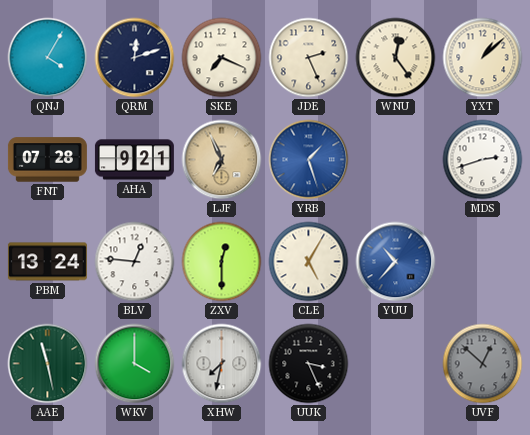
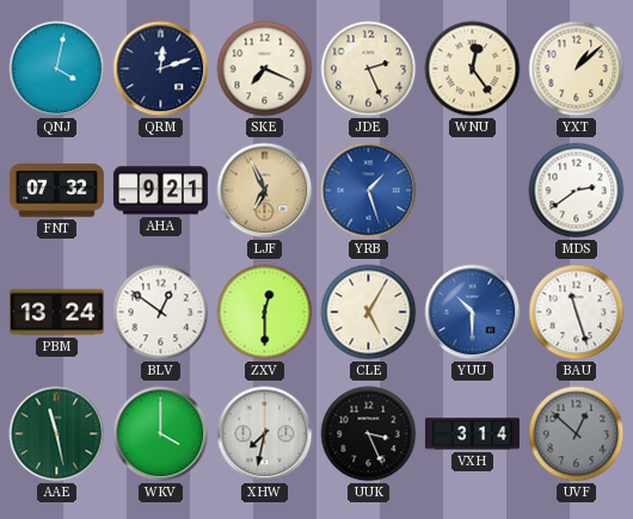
QNJ: 4:05 -> 4:02 (57, 69)
FNT: 07:28 -> 07:32 (56, 191)
MDS: 2:42 -> 2:39 (577, 191)
BLV: 12:46 -> 12:51 (161, 313)
YUU: 10:37 -> 10:30 (473, 313)
BAU: none -> 11:27 (577, 313)
VXH: none -> 3:14 (472, 434)
